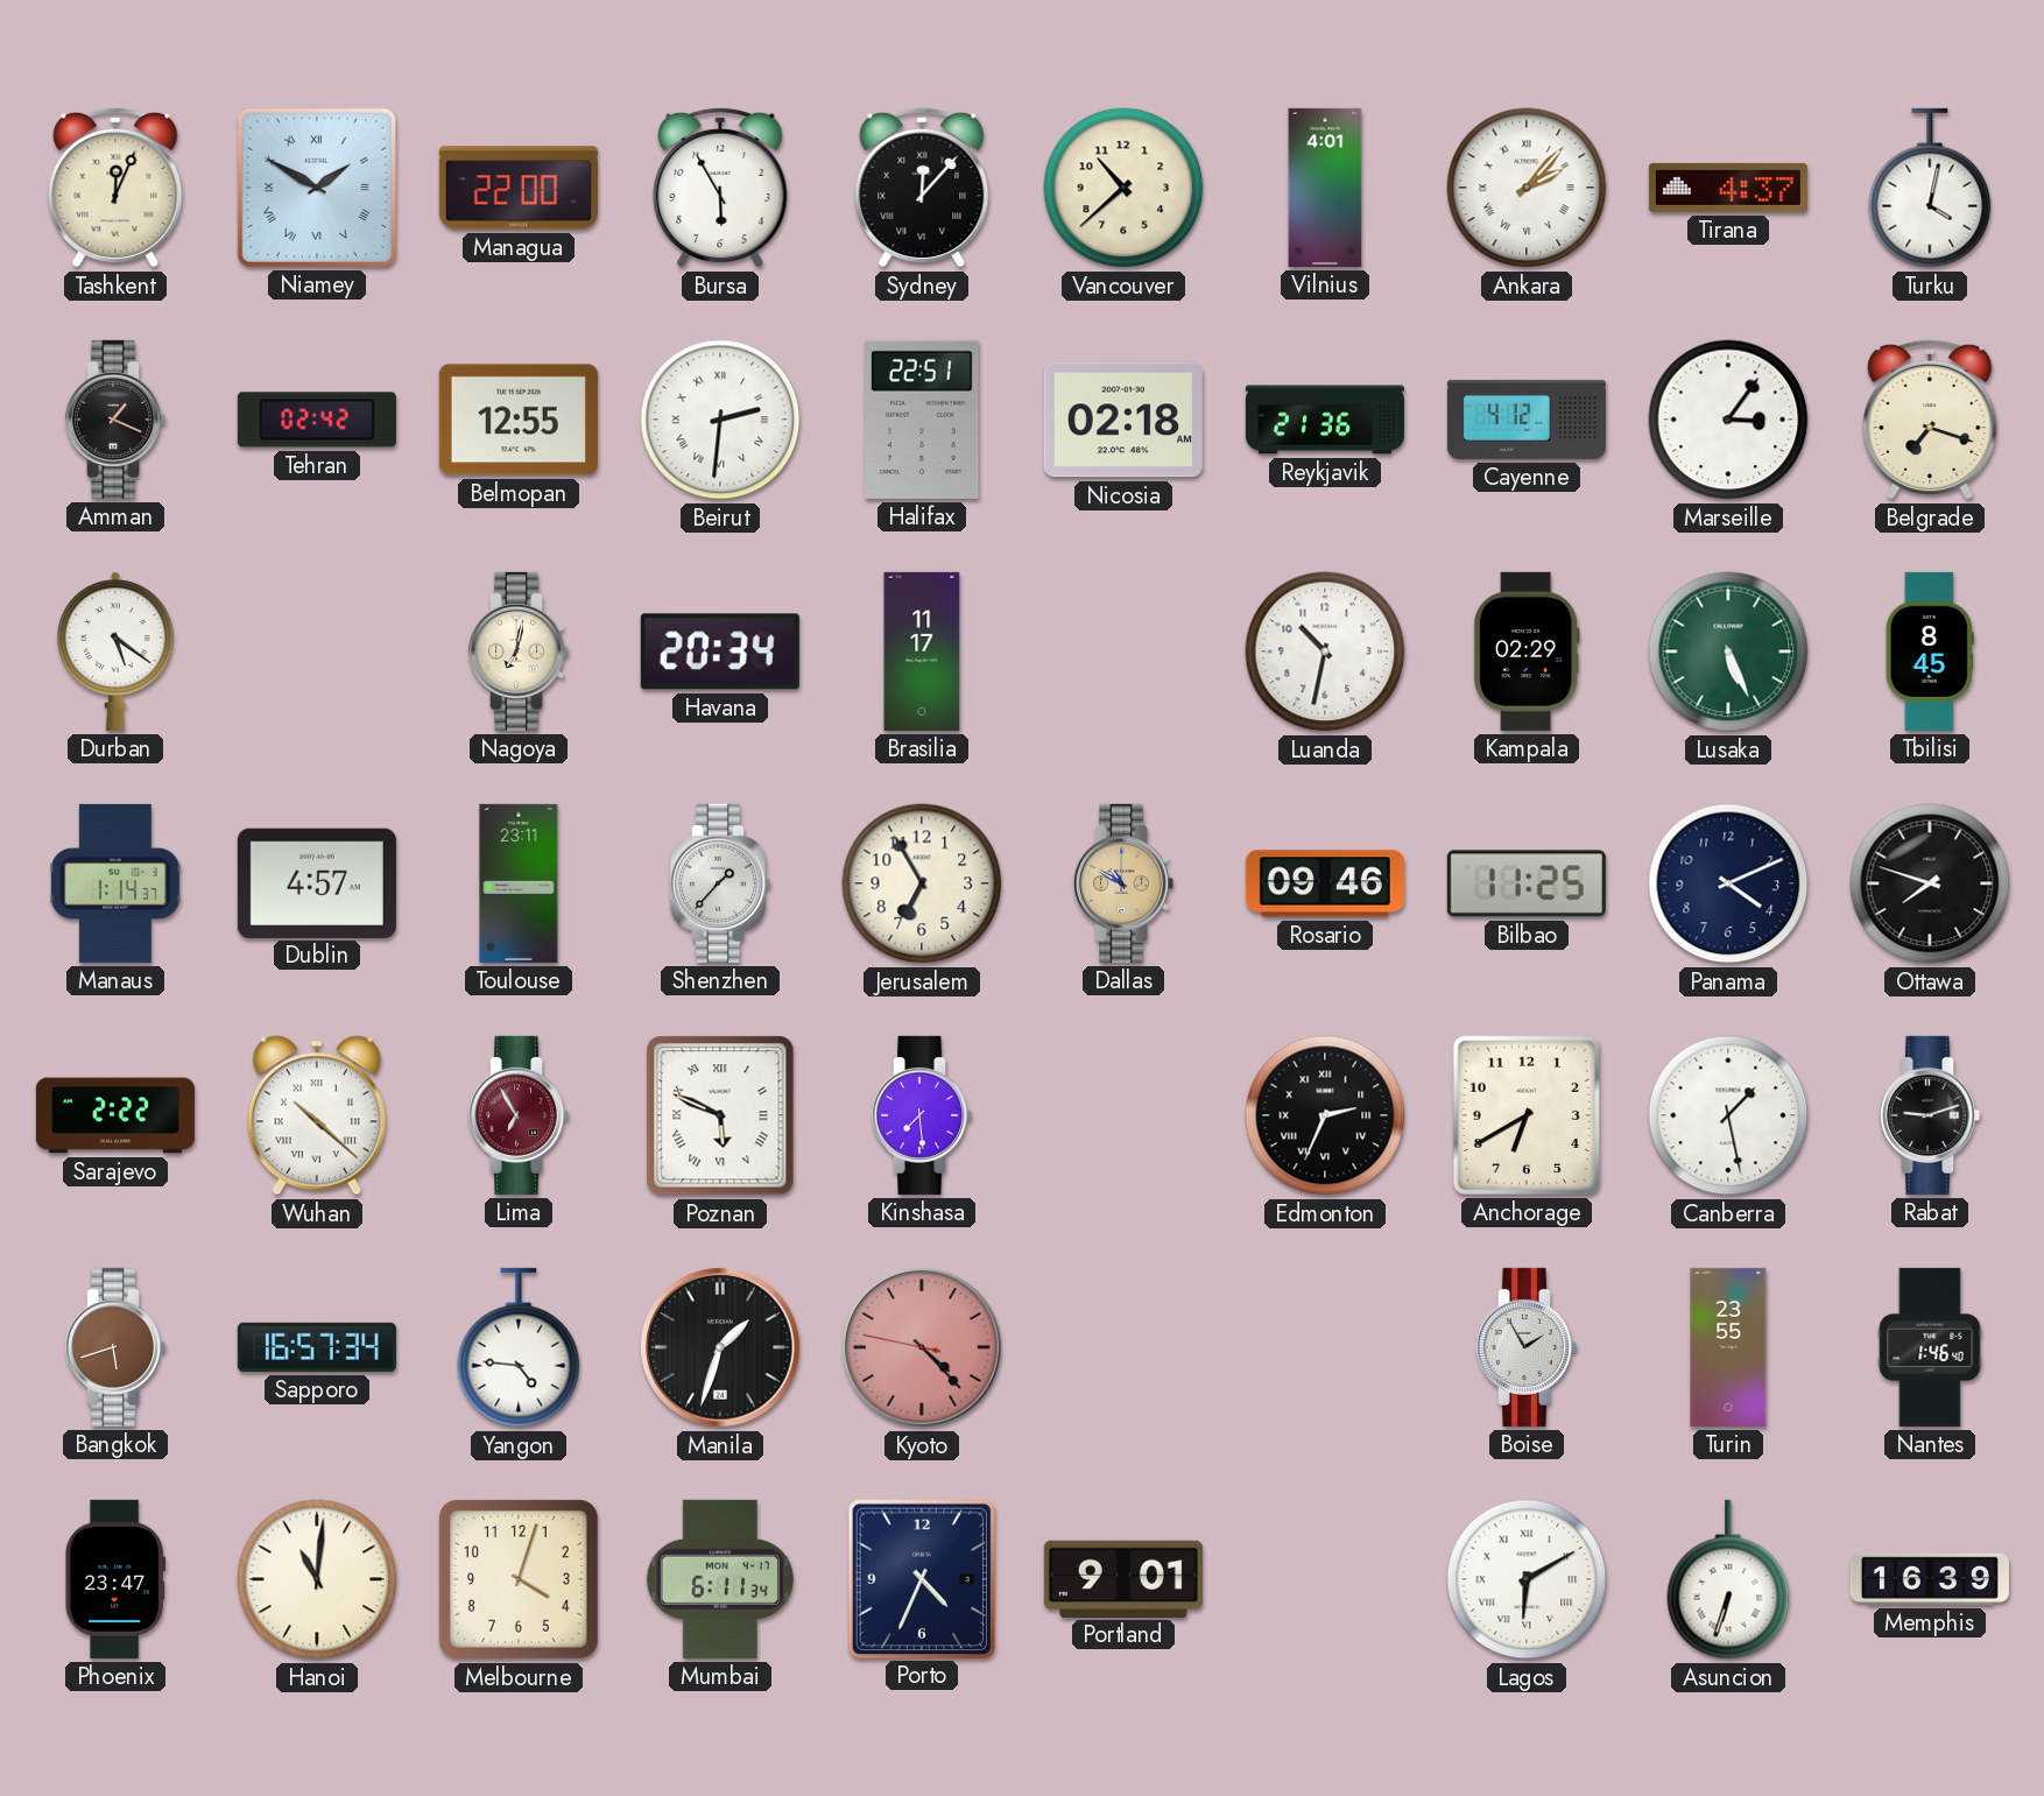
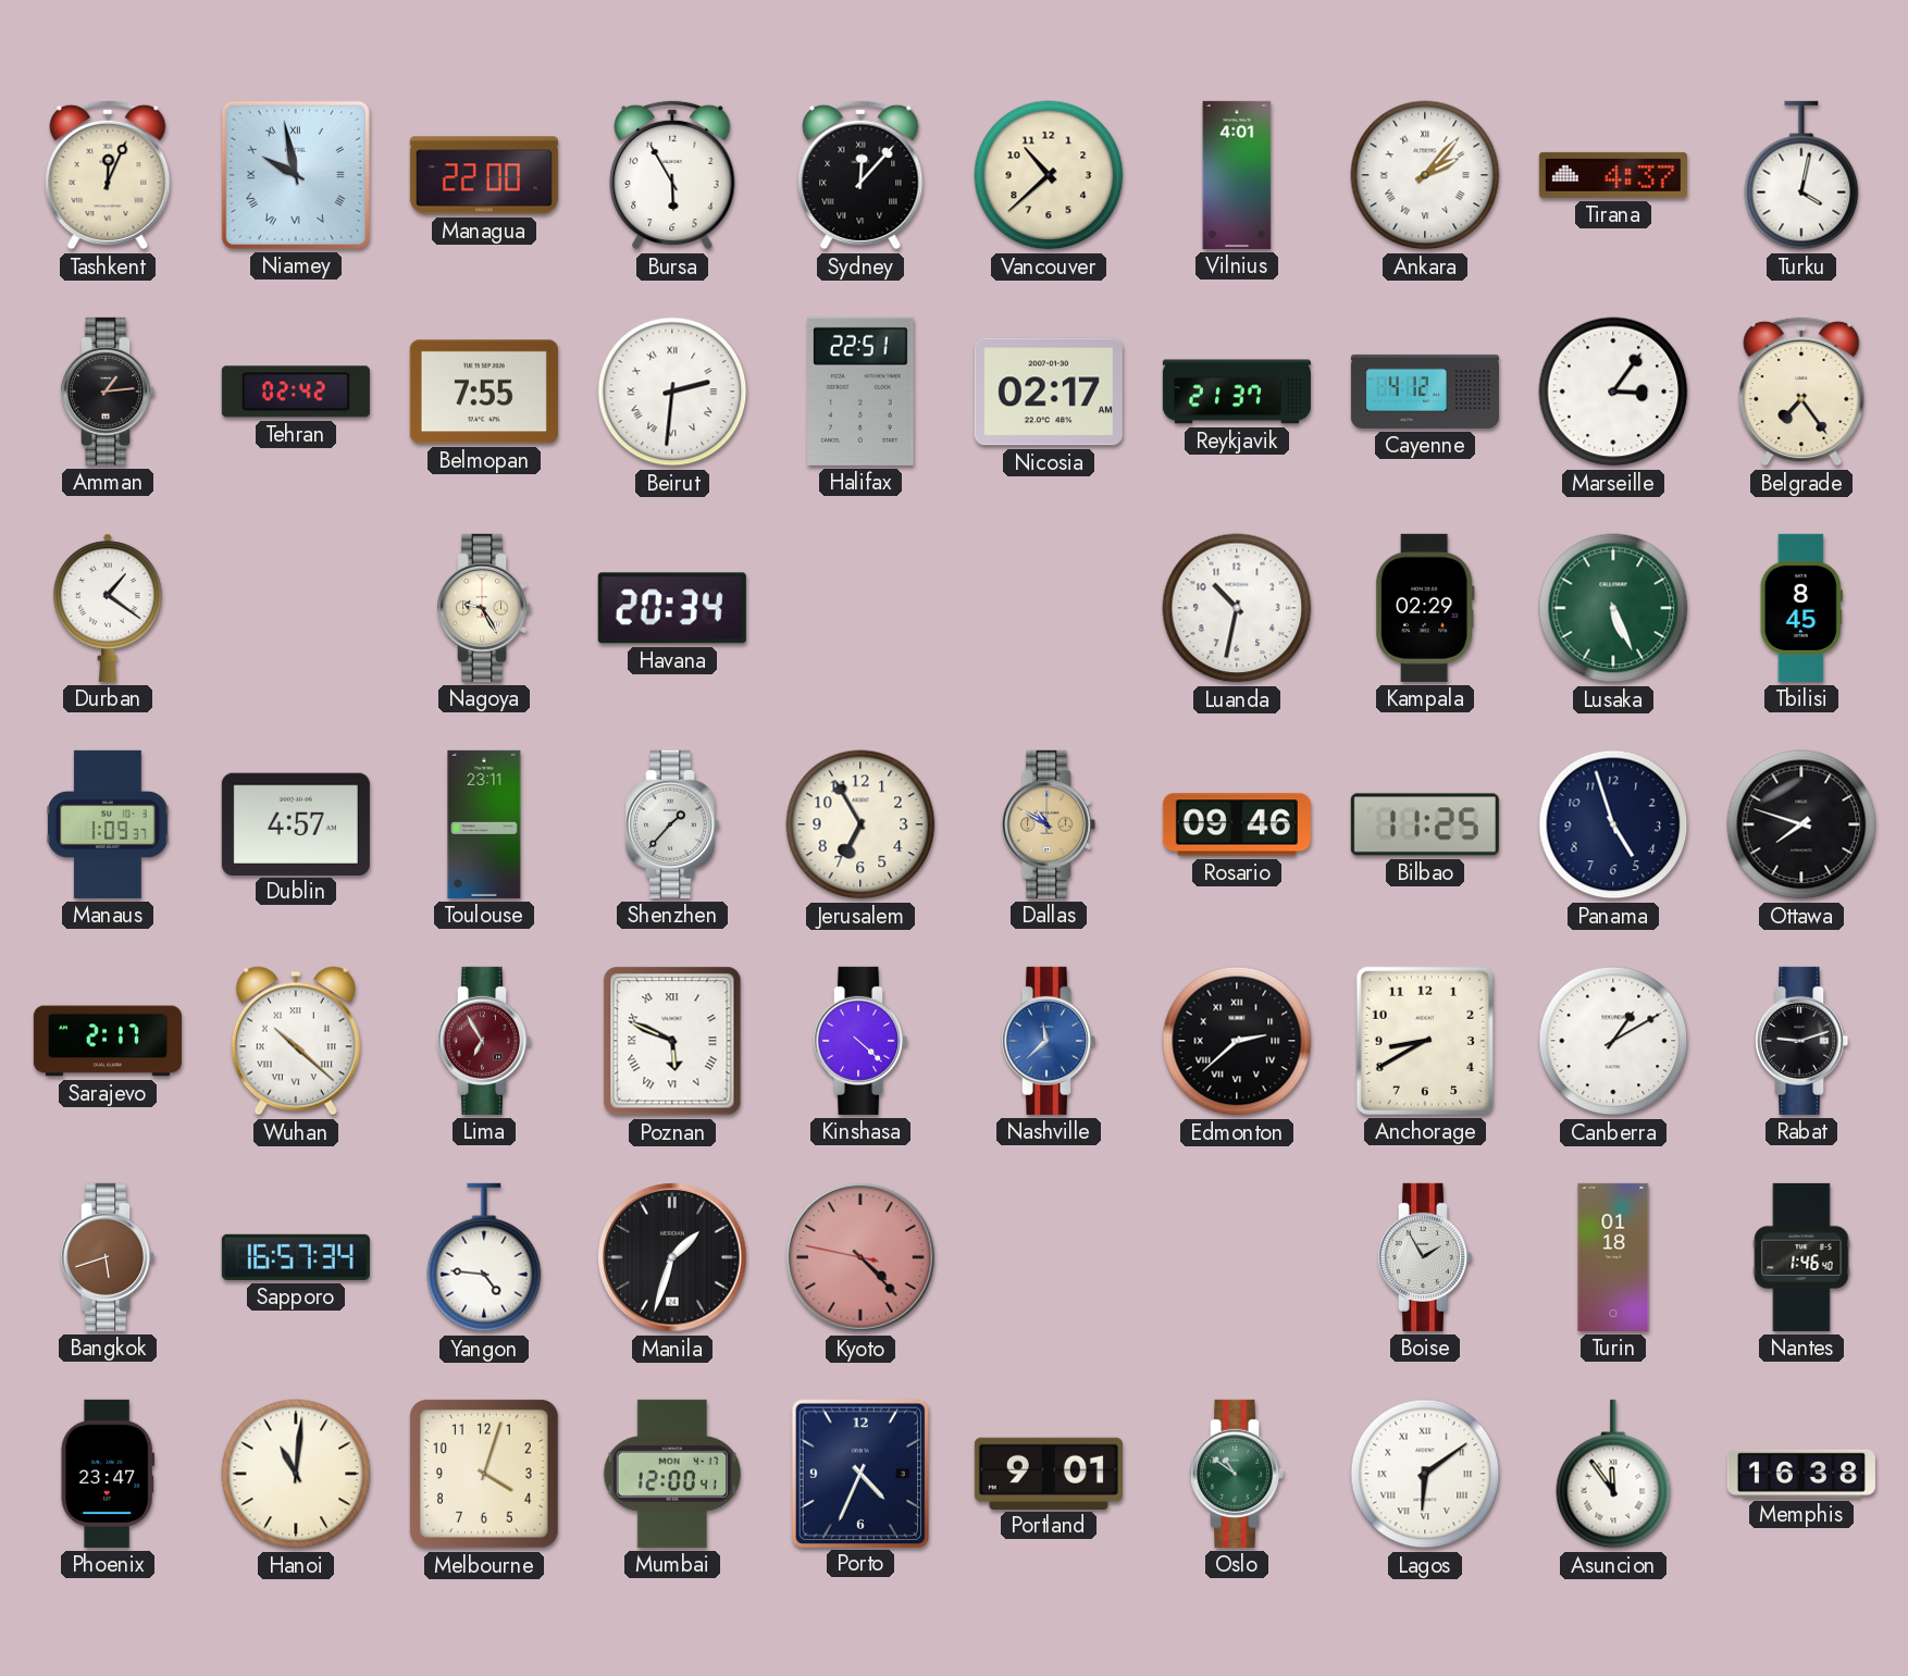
Niamey: 1:50 -> 9:58 (296, 175)
Amman: 1:19 -> 1:14 (108, 392)
Belmopan: 12:55 -> 7:55 (484, 392)
Nicosia: 02:18 -> 02:17 (1049, 392)
Reykjavik: 21:36 -> 21:37 (1237, 392)
Belgrade: 7:18 -> 7:24 (1801, 392)
Durban: 5:21 -> 1:21 (108, 608)
Nagoya: 7:02 -> 9:25 (484, 608)
Brasilia: 11:17 -> none (922, 652)
Manaus: 1:14 -> 1:09 (108, 824)
Panama: 4:11 -> 4:57 (1613, 824)
Sarajevo: 2:22 -> 2:17 (108, 1041)
Kinshasa: 7:29 -> 4:22 (860, 1041)
Nashville: none -> 11:38 (1049, 1041)
Edmonton: 2:34 -> 2:38 (1237, 1041)
Anchorage: 6:40 -> 8:40 (1425, 1041)
Canberra: 1:28 -> 1:10 (1613, 1041)
Turin: 23:55 -> 01:18 (1613, 1257)
Mumbai: 6:11 -> 12:00 (672, 1474)
Oslo: none -> 10:51 (1237, 1474)
Lagos: 6:10 -> 6:09 (1425, 1474)
Asuncion: 6:33 -> 11:54 (1613, 1474)
Memphis: 16:39 -> 16:38 (1801, 1474)
